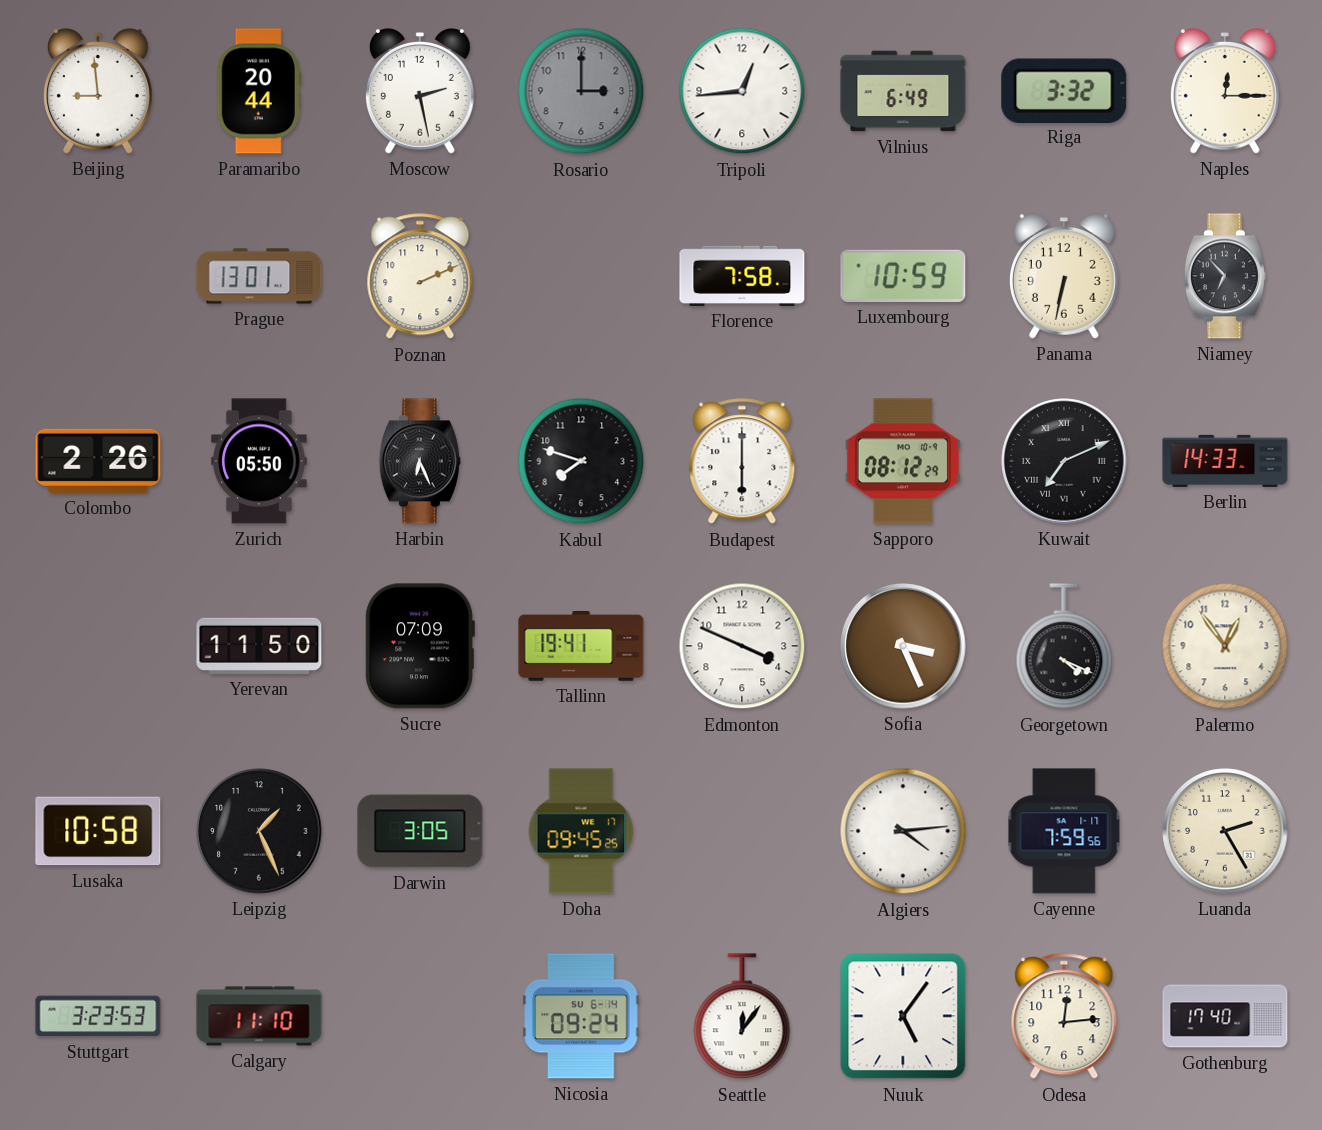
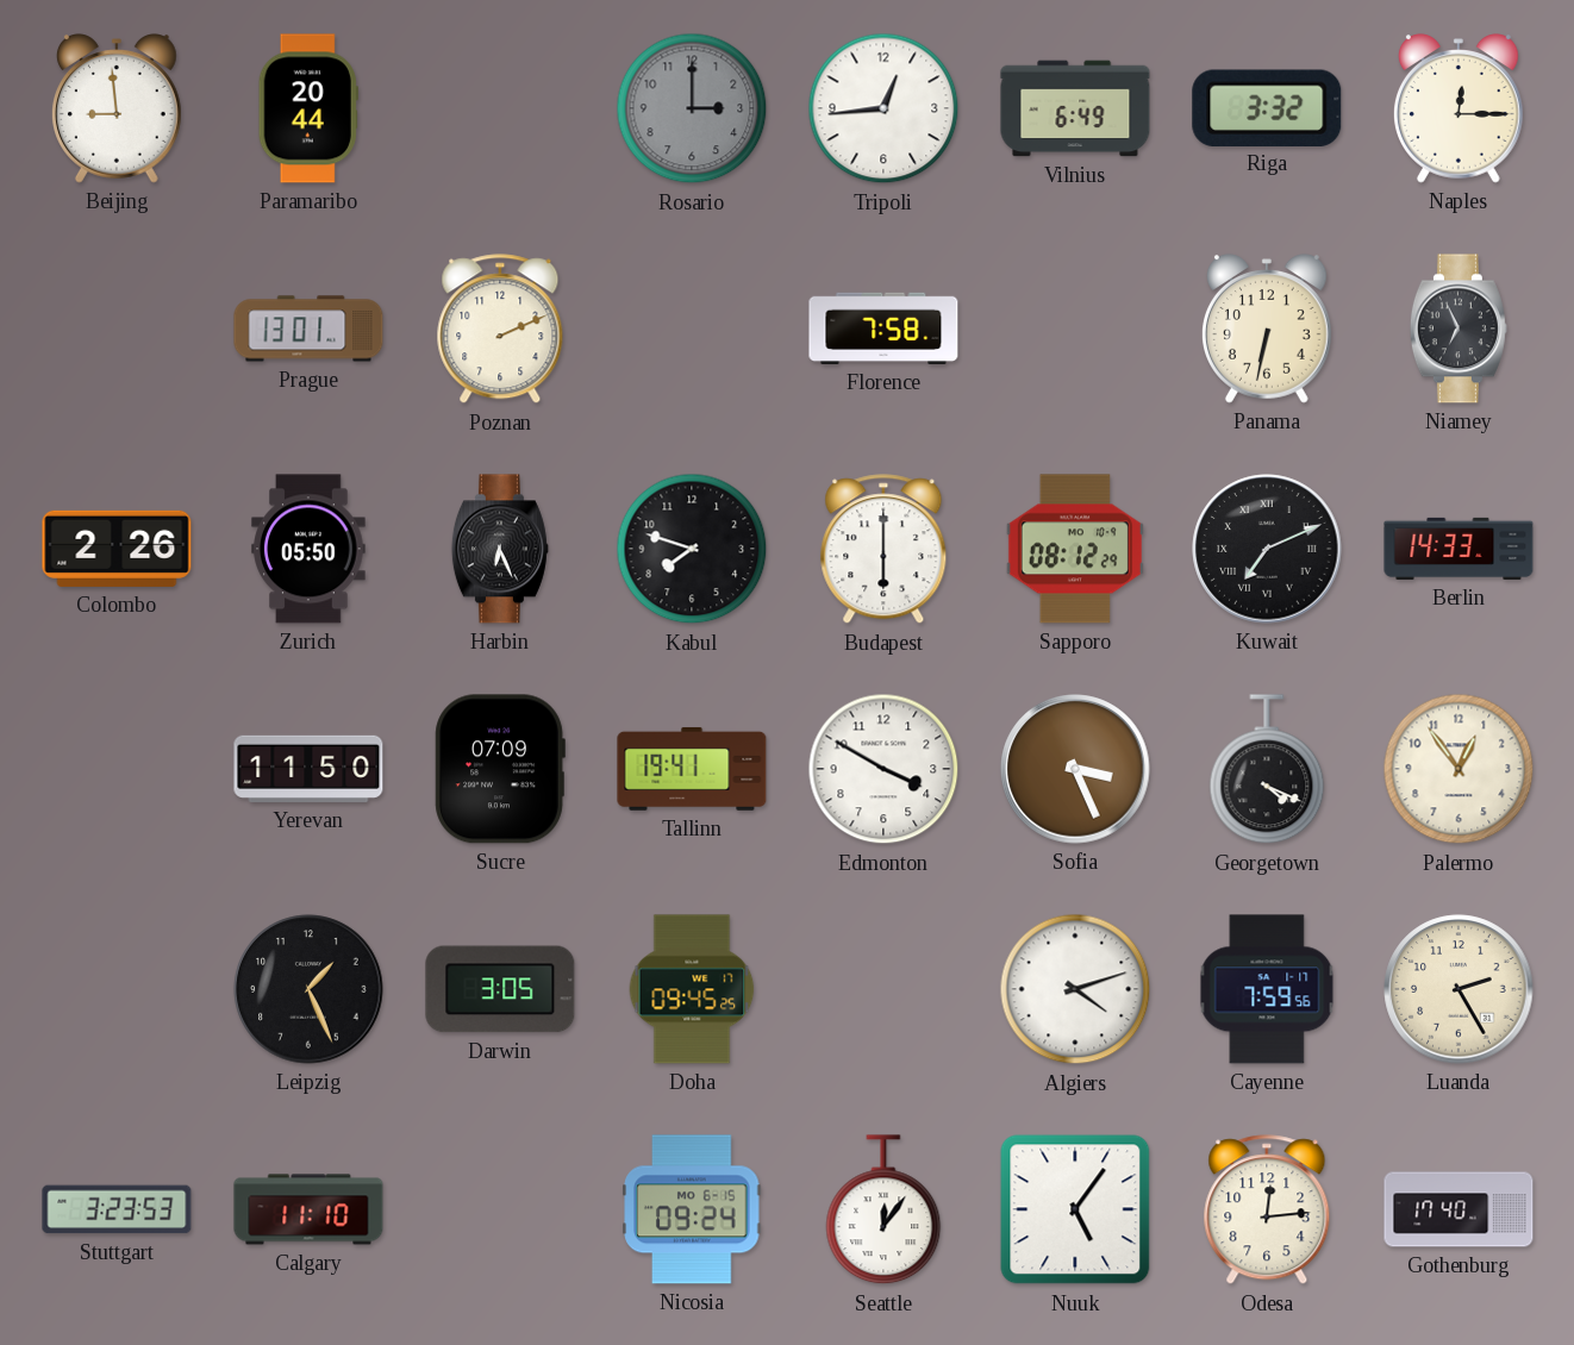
Moscow: 2:28 -> none (420, 91)
Luxembourg: 10:59 -> none (903, 276)
Niamey: 6:53 -> 6:56 (1459, 329)
Edmonton: 3:49 -> 3:50 (883, 769)
Lusaka: 10:58 -> none (98, 831)
Algiers: 4:14 -> 4:12 (1075, 989)
Nicosia date: SU 6-14 -> MO 6-15 (692, 1209)
